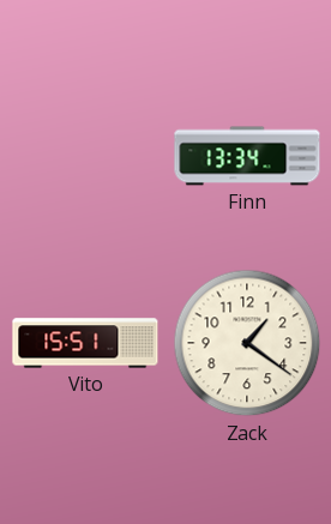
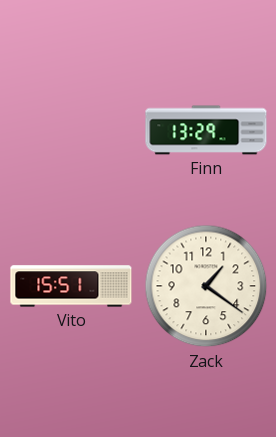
Finn: 13:34 -> 13:29 (206, 130)
